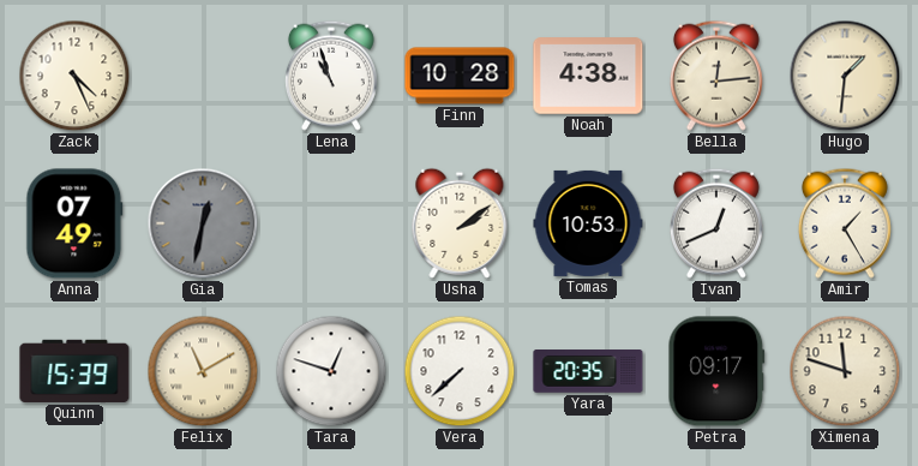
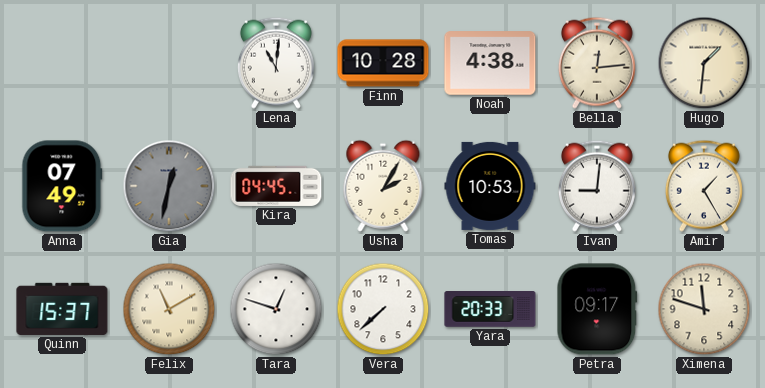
Zack: 4:26 -> none (74, 76)
Lena: 10:57 -> 11:01 (276, 63)
Kira: none -> 04:45 (276, 186)
Usha: 2:09 -> 2:05 (383, 186)
Ivan: 12:41 -> 9:01 (597, 186)
Quinn: 15:39 -> 15:37 (62, 309)
Yara: 20:35 -> 20:33 (490, 309)
